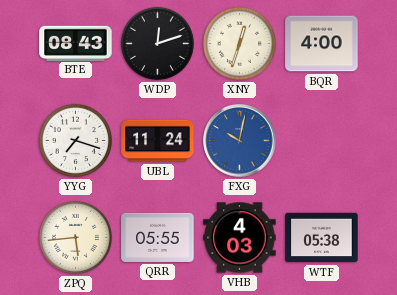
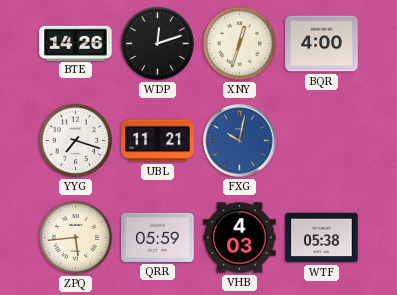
BTE: 08:43 -> 14:26 (76, 43)
UBL: 11:24 -> 11:21 (158, 141)
QRR: 05:55 -> 05:59 (158, 237)
